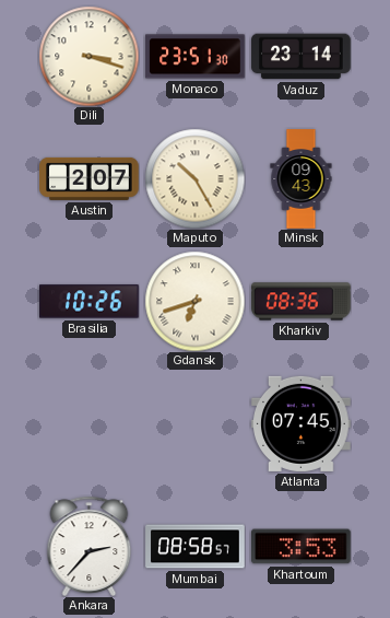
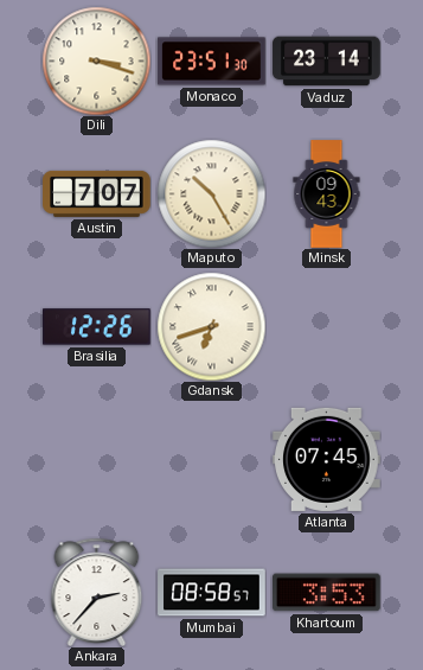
Austin: 2:07 -> 7:07 (97, 193)
Brasilia: 10:26 -> 12:26 (97, 327)
Kharkiv: 08:36 -> none (302, 302)
